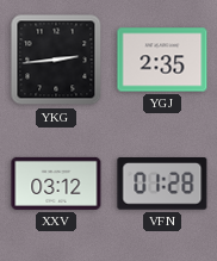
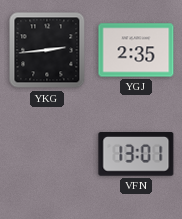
XXV: 03:12 -> none (56, 184)
VFN: 01:28 -> 13:01 (136, 155)
